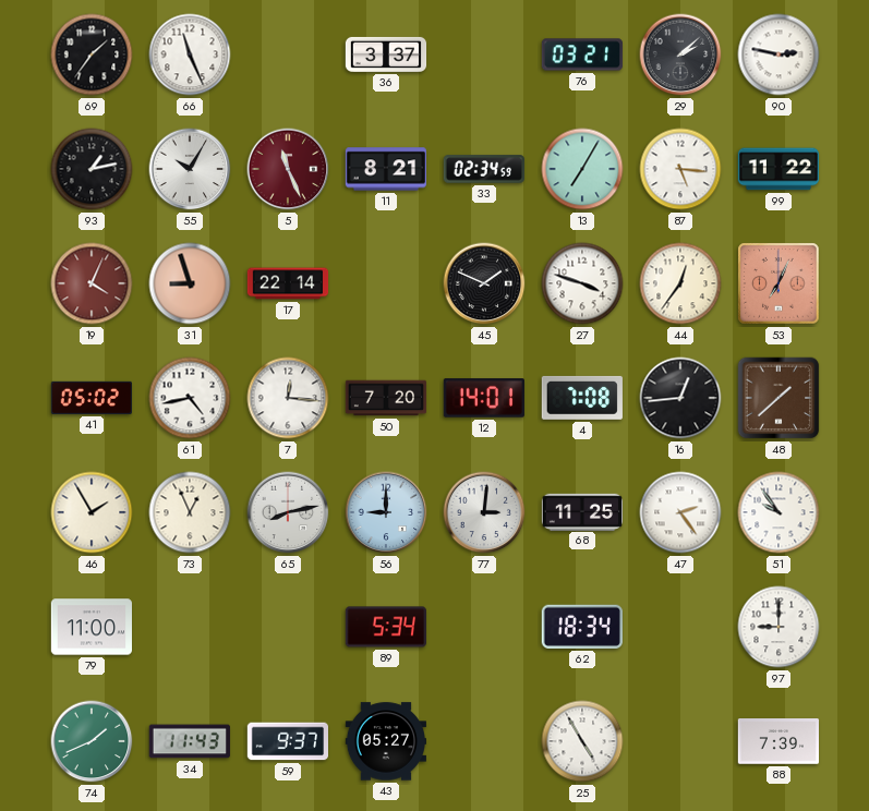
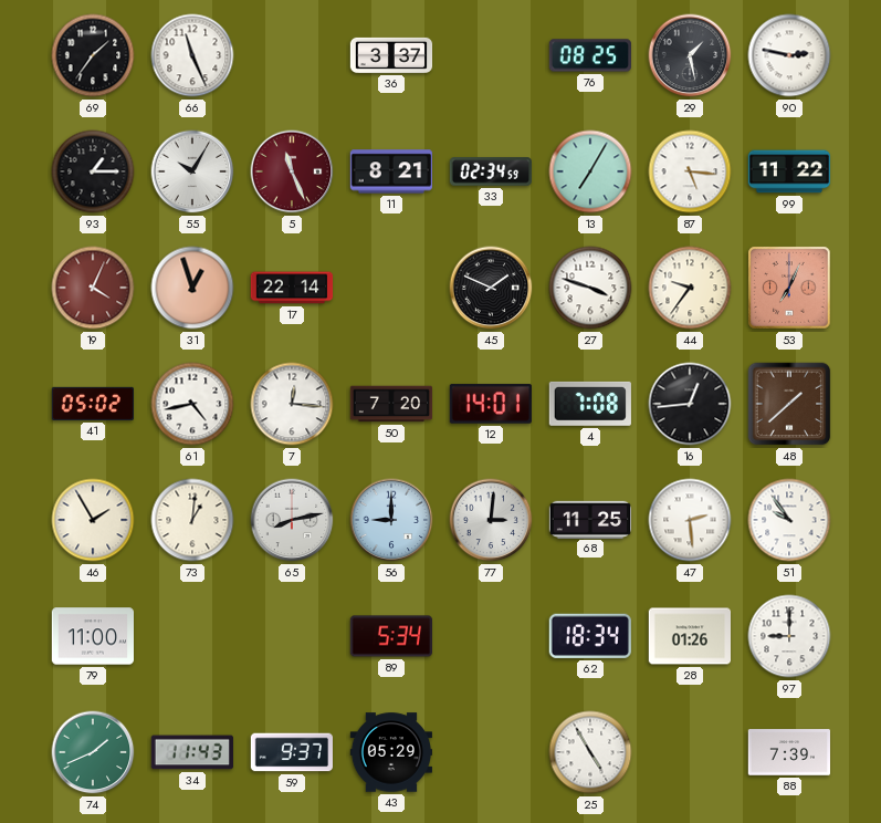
76: 03:21 -> 08:25 (589, 55)
29: 2:08 -> 1:28 (690, 55)
93: 1:13 -> 1:15 (93, 171)
31: 8:57 -> 12:57 (192, 288)
44: 12:36 -> 9:36 (690, 288)
73: 12:56 -> 1:01 (192, 520)
47: 2:24 -> 2:29 (690, 520)
28: none -> 01:26 (689, 636)
43: 05:27 -> 05:29 (391, 752)
